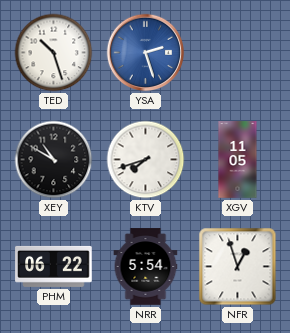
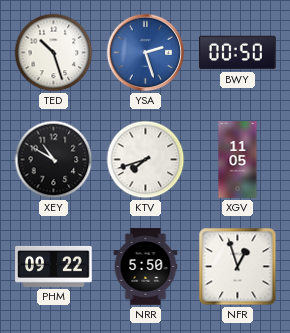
BWY: none -> 00:50 (238, 53)
PHM: 06:22 -> 09:22 (54, 266)
NRR: 5:54 -> 5:50 (146, 267)
